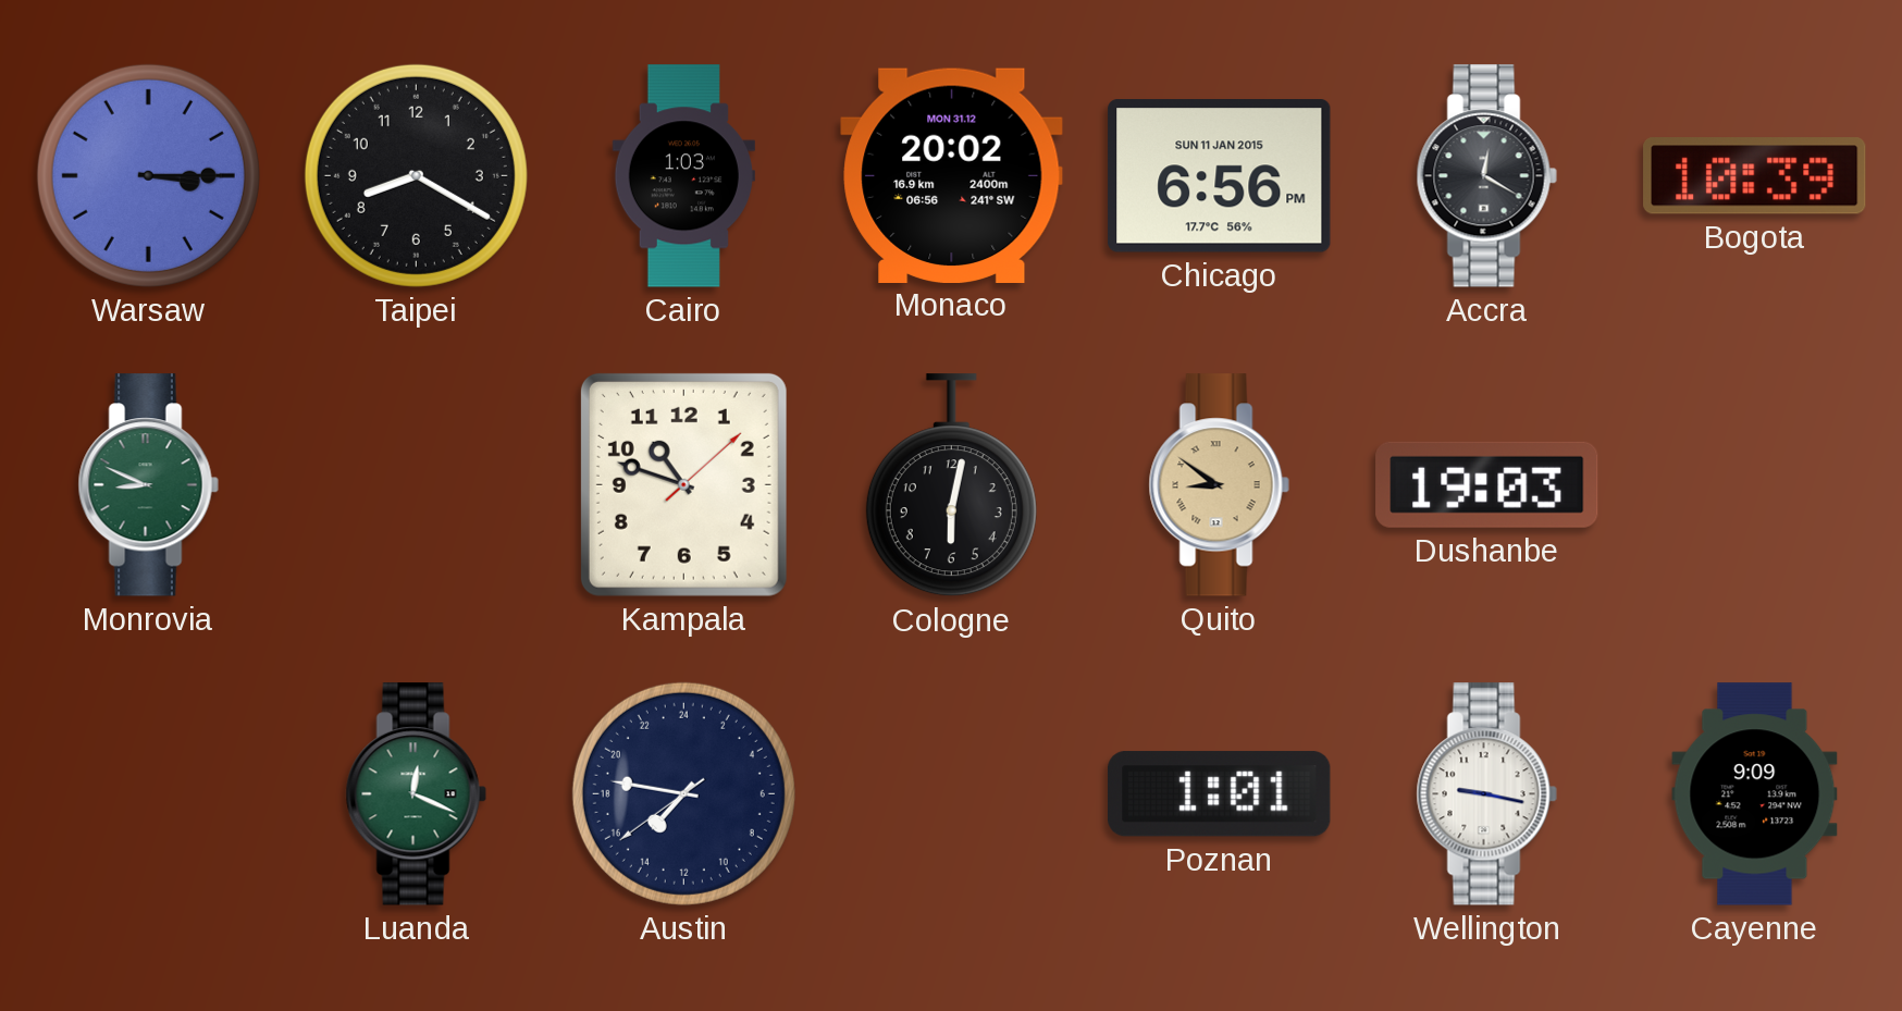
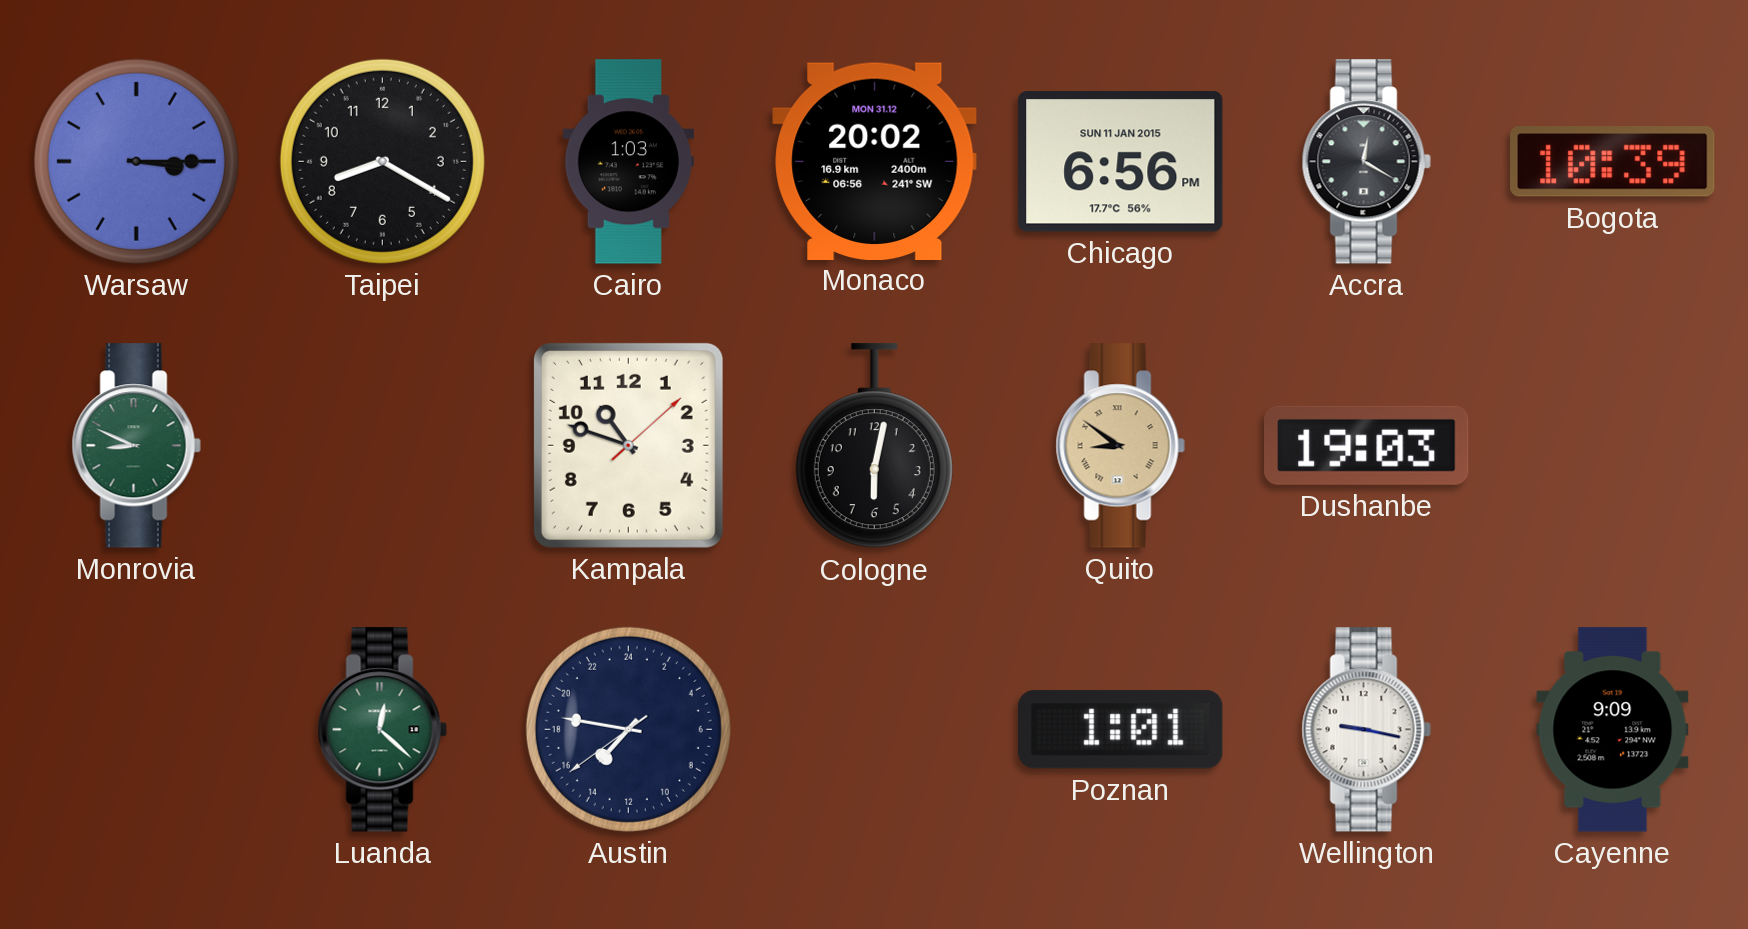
Luanda: 12:19 -> 12:22 (382, 730)
